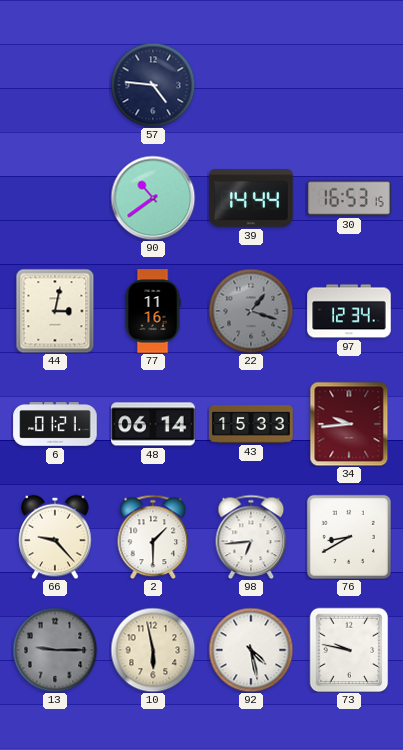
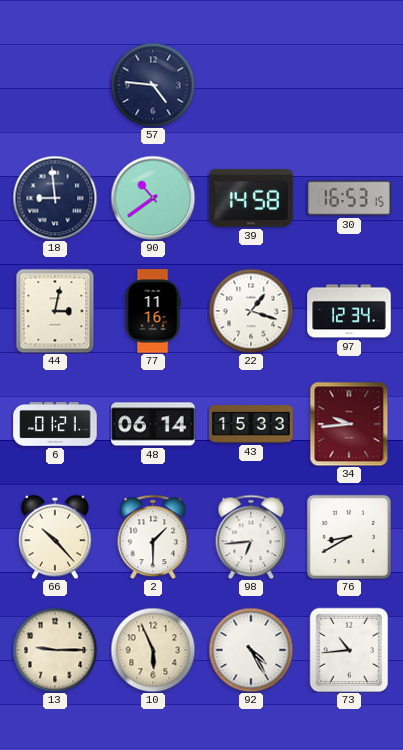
18: none -> 8:59 (55, 198)
39: 14:44 -> 14:58 (251, 198)
22 dial: grey -> white (251, 311)
66: 9:23 -> 10:23 (55, 537)
13 dial: grey -> cream (55, 650)
10: 5:58 -> 5:56 (153, 650)
92: 4:28 -> 4:25 (251, 650)
73: 9:47 -> 10:44 (349, 650)
